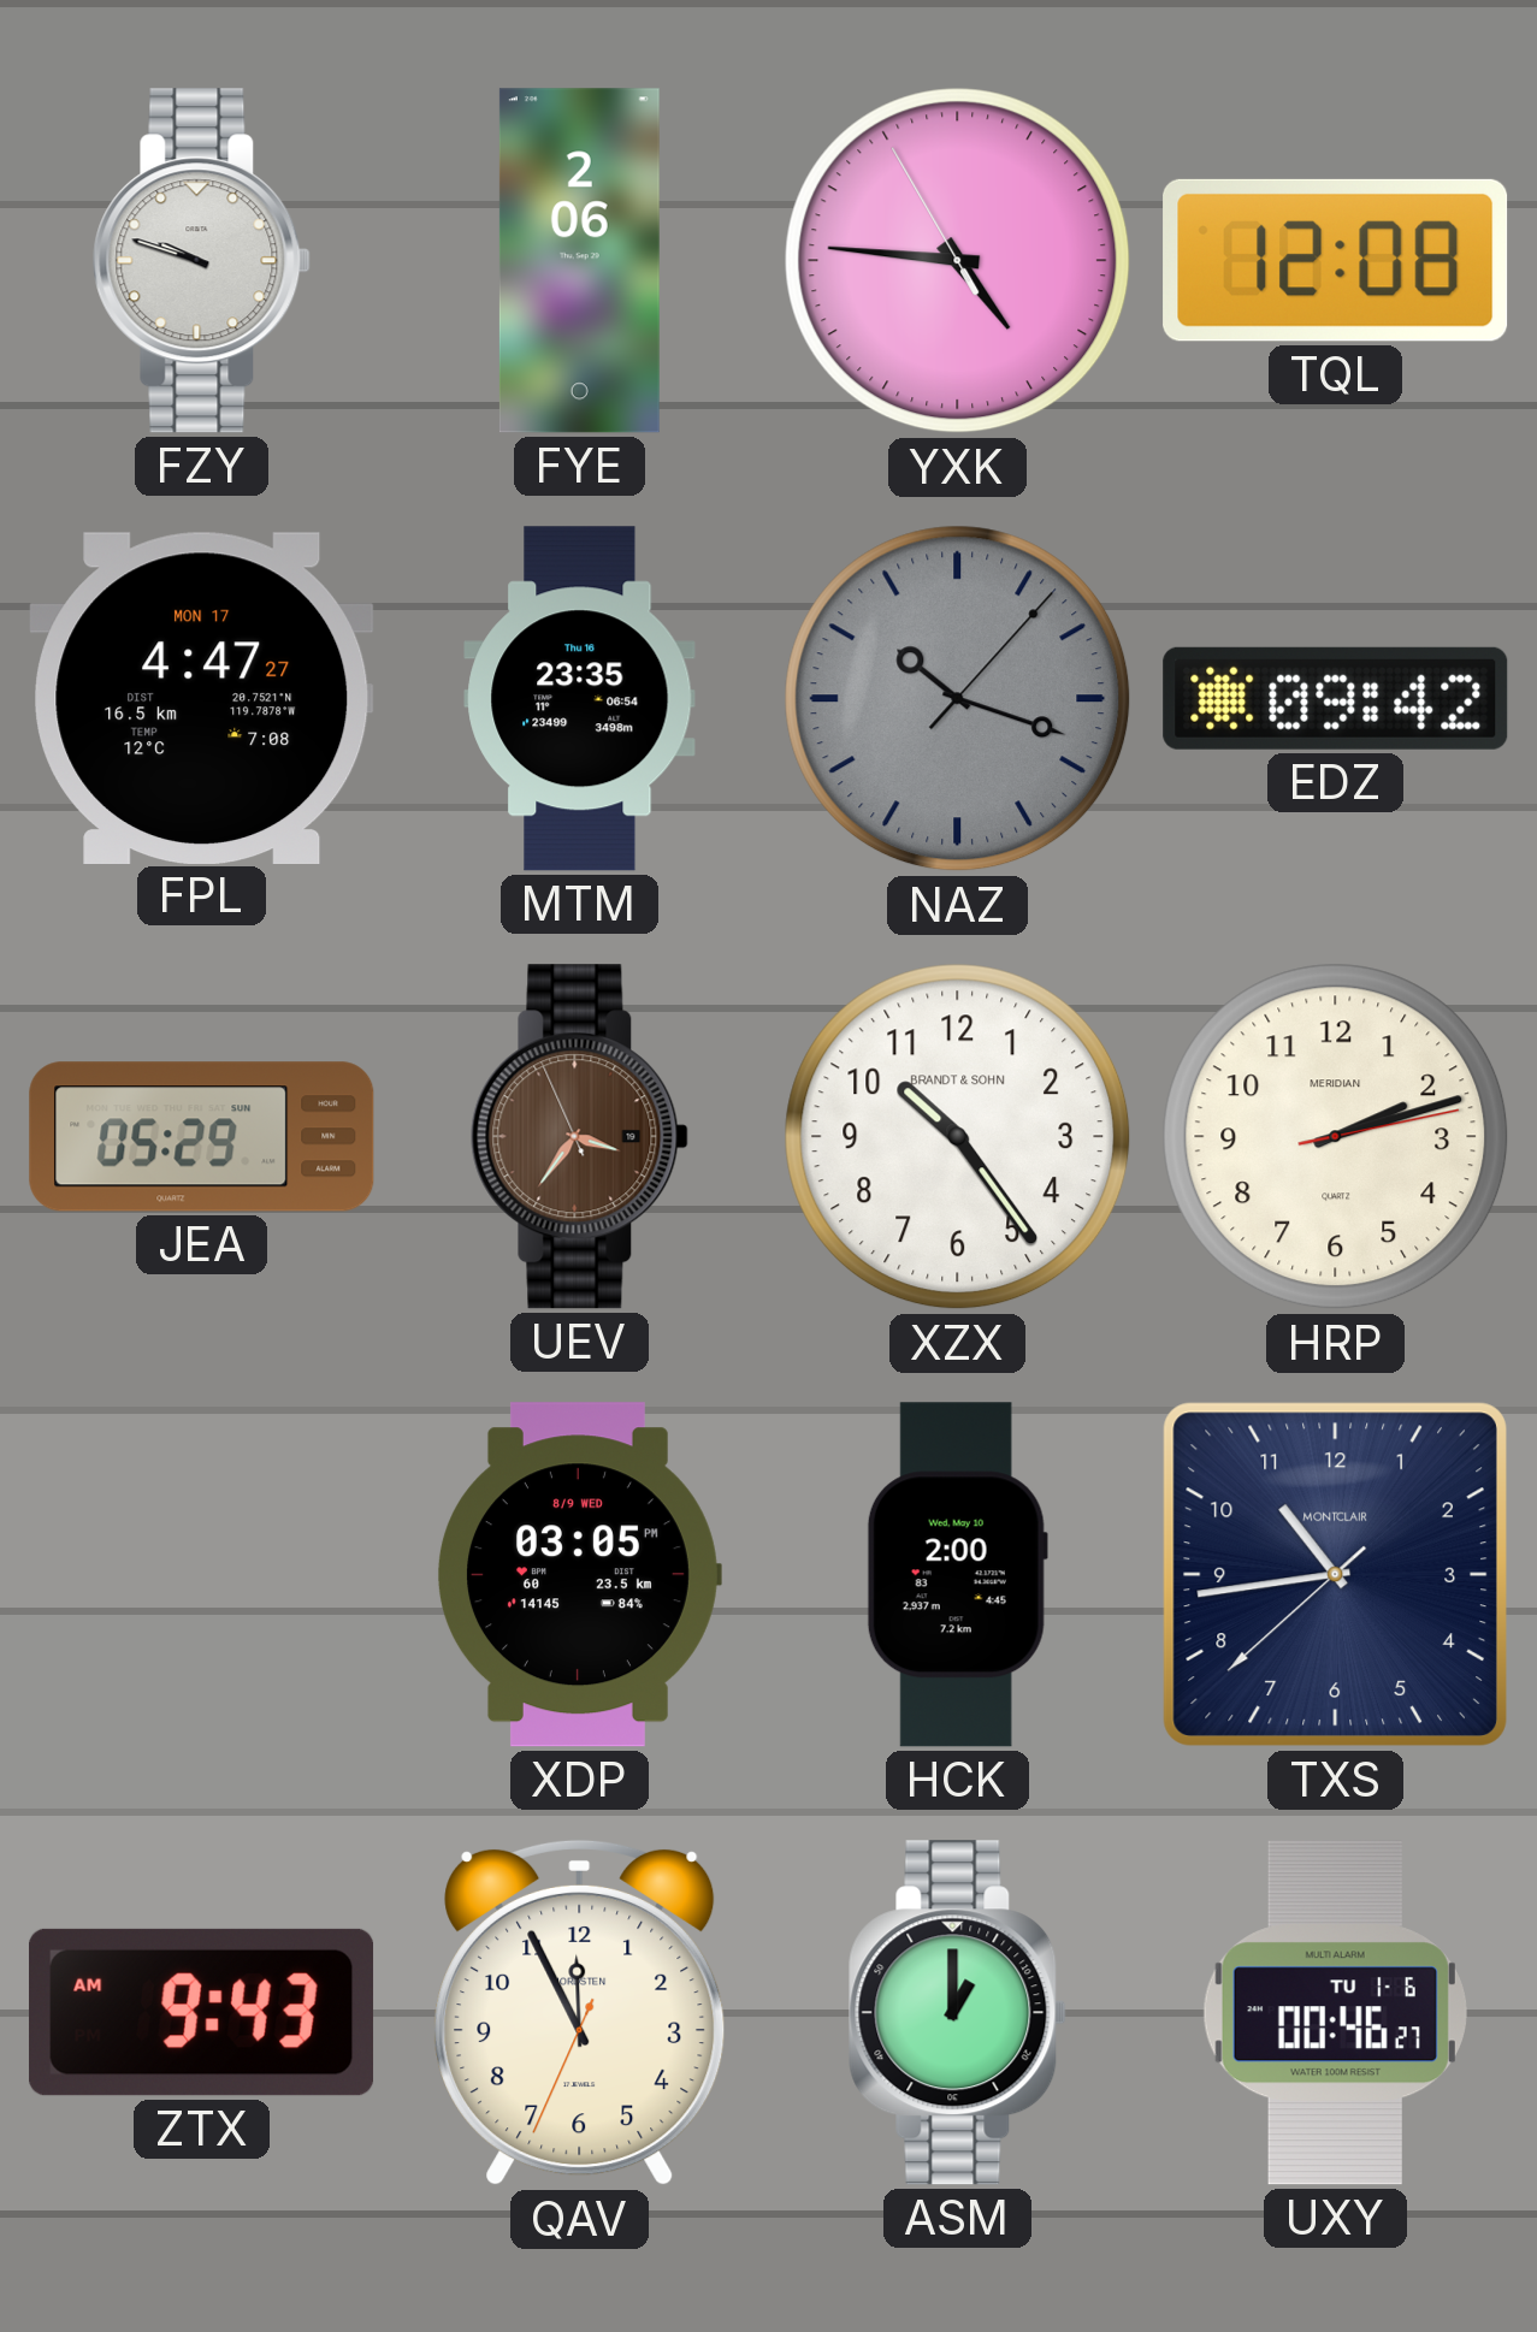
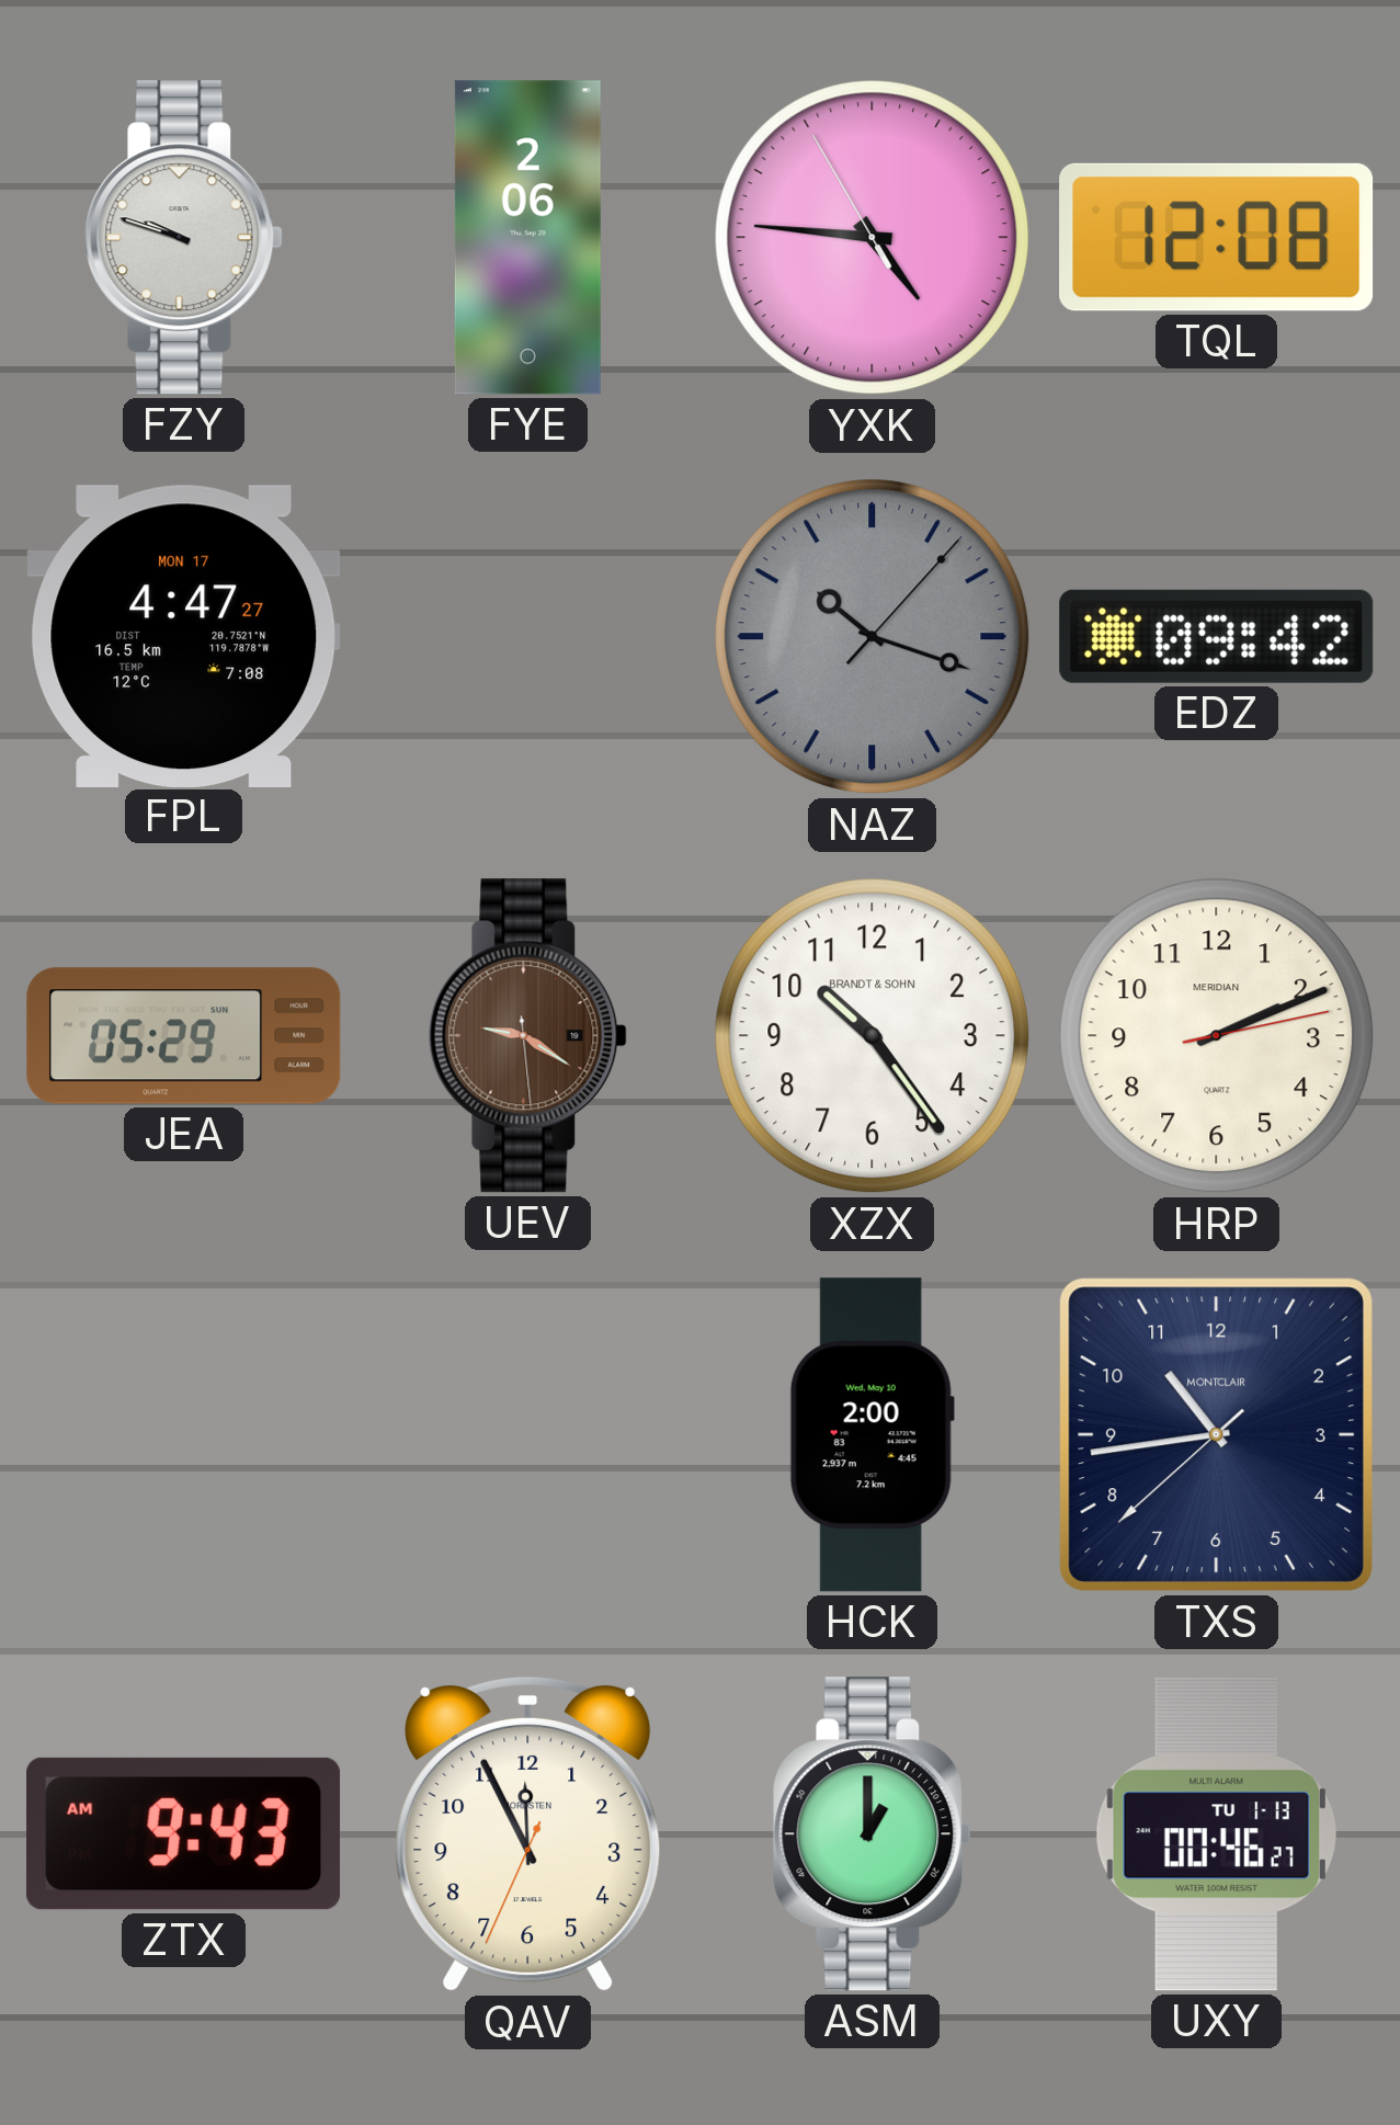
MTM: 23:35 -> none (580, 699)
UEV: 3:35 -> 9:20 (527, 1036)
HRP: 2:12 -> 2:11 (1217, 1036)
XDP: 03:05 -> none (580, 1575)
UXY date: TU 1-6 -> TU 1-13 (1216, 1834)
